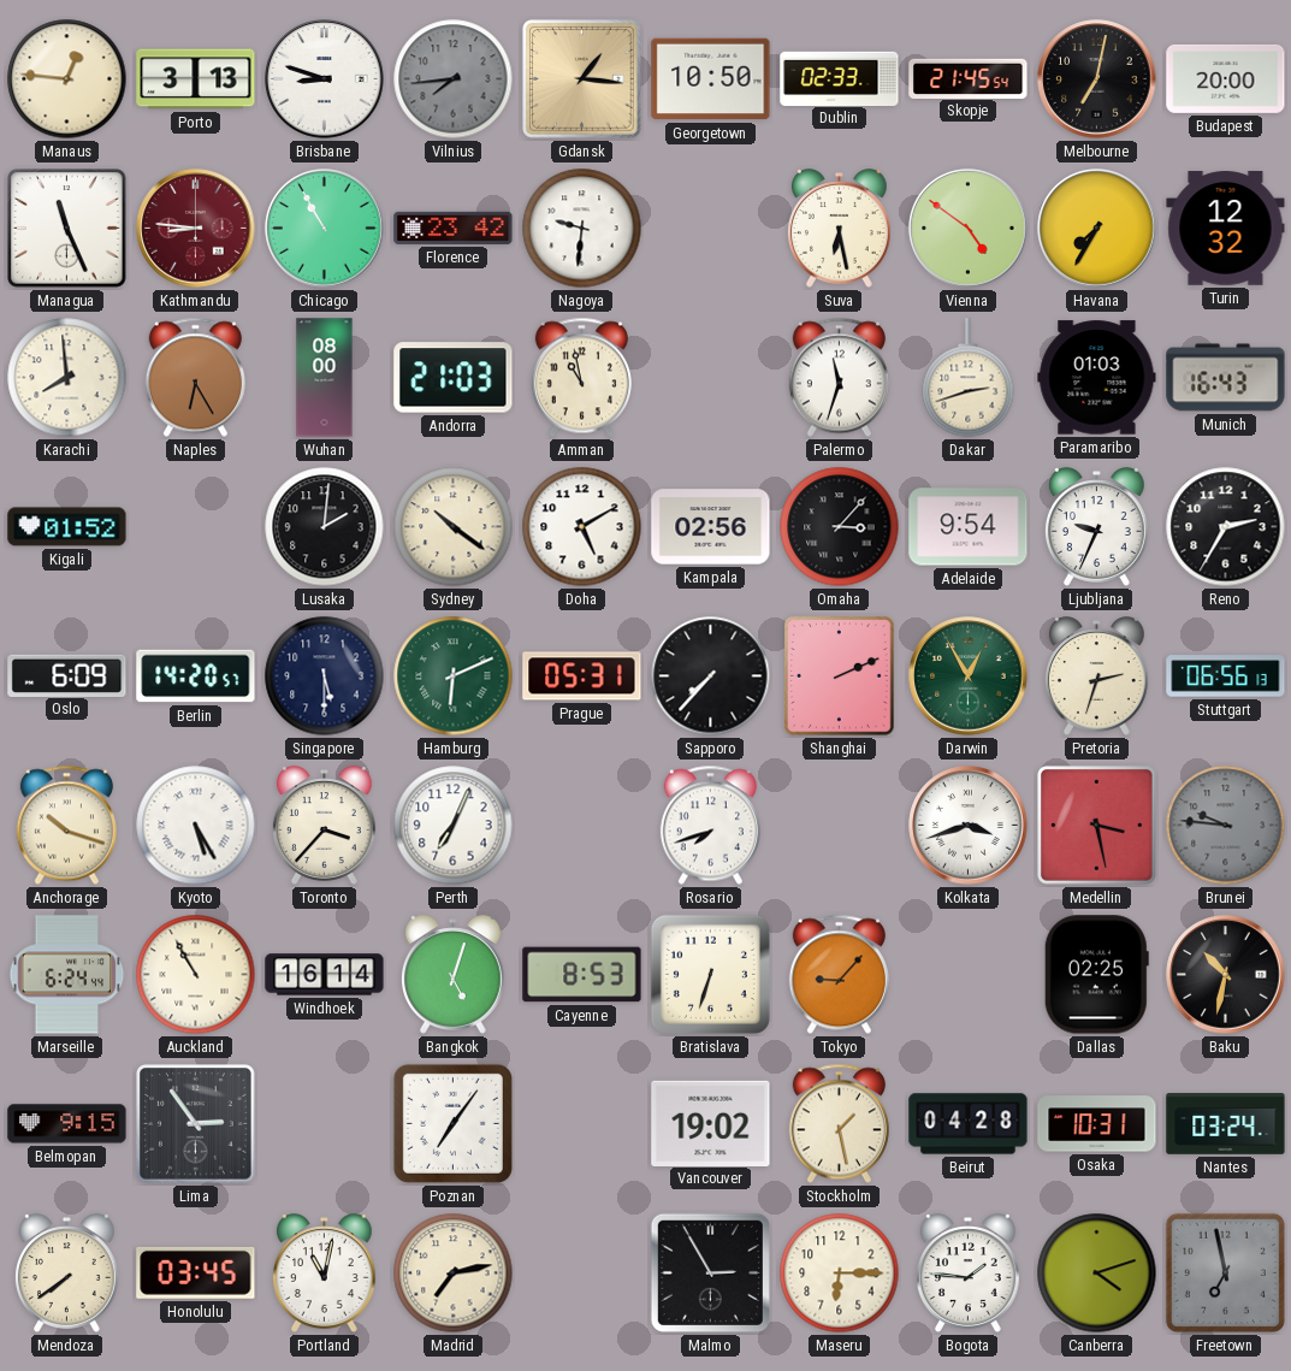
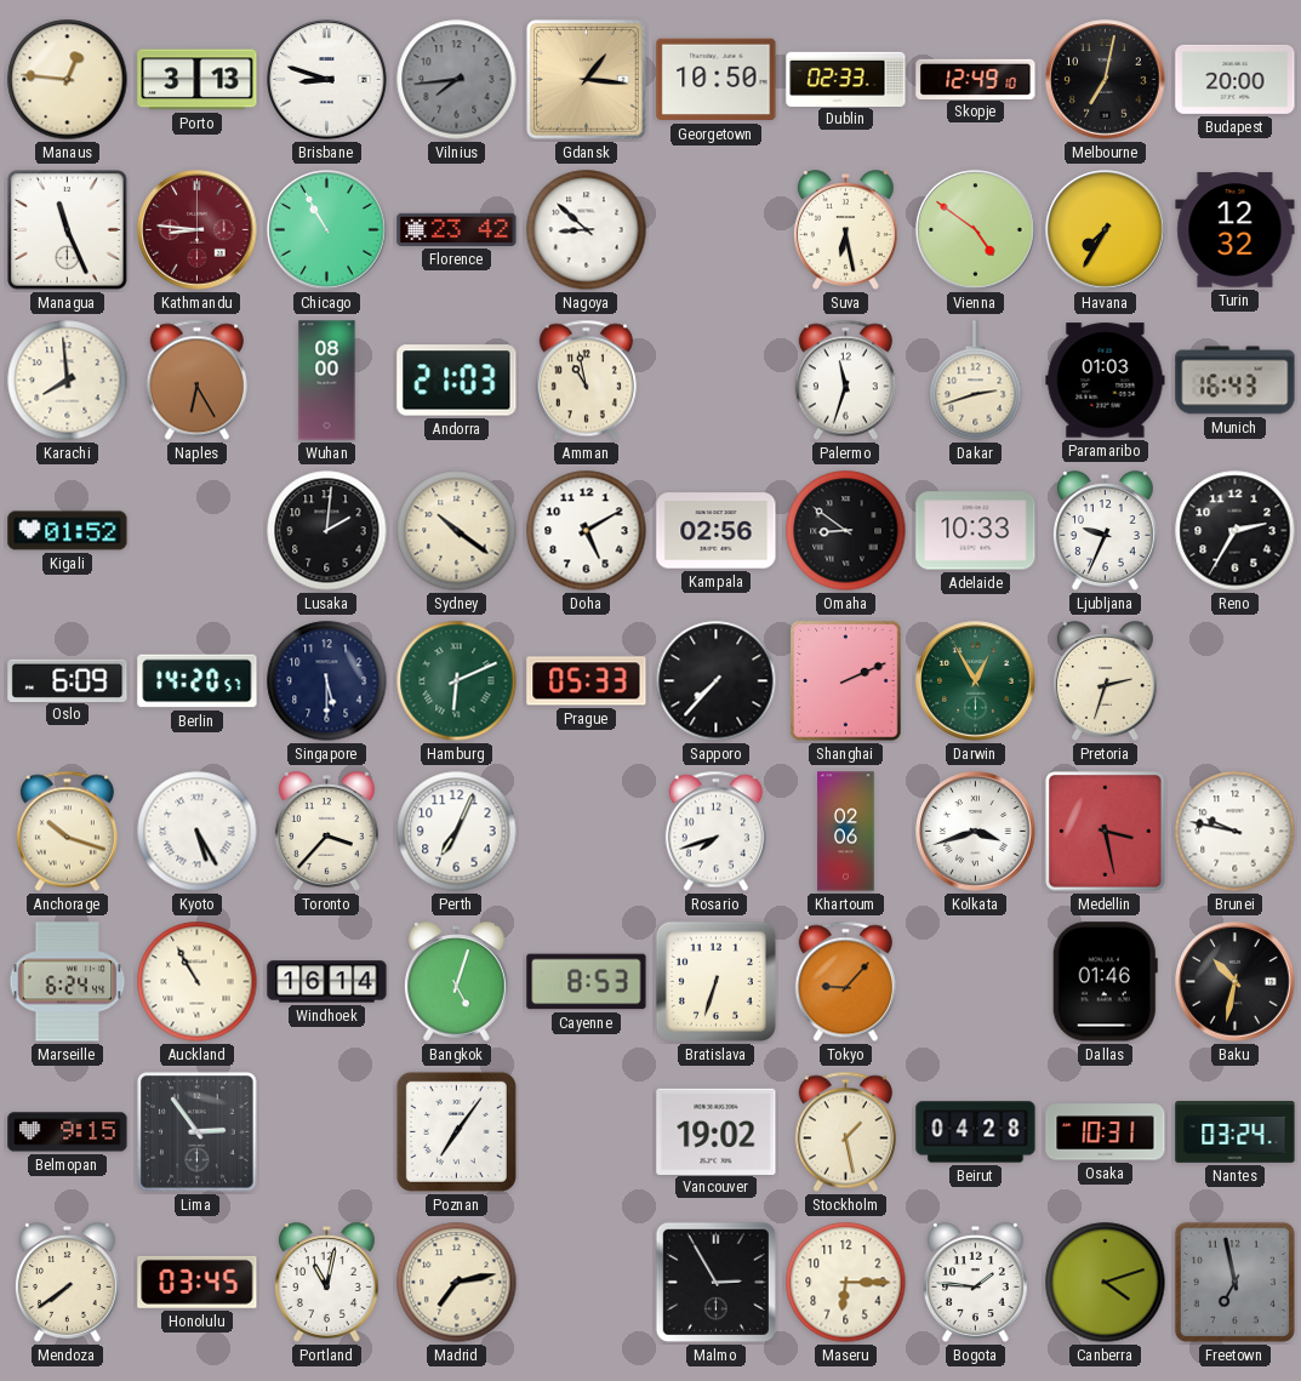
Skopje: 21:45 -> 12:49 (976, 79)
Nagoya: 9:31 -> 8:52 (587, 230)
Omaha: 3:07 -> 8:51 (846, 531)
Adelaide: 9:54 -> 10:33 (976, 531)
Prague: 05:31 -> 05:33 (587, 681)
Stuttgart: 06:56 -> none (1226, 676)
Khartoum: none -> 02:06 (846, 832)
Brunei: 9:46 -> 9:47 (1236, 832)
Brunei dial: grey -> white (1236, 832)
Dallas: 02:25 -> 01:46 (1105, 982)
